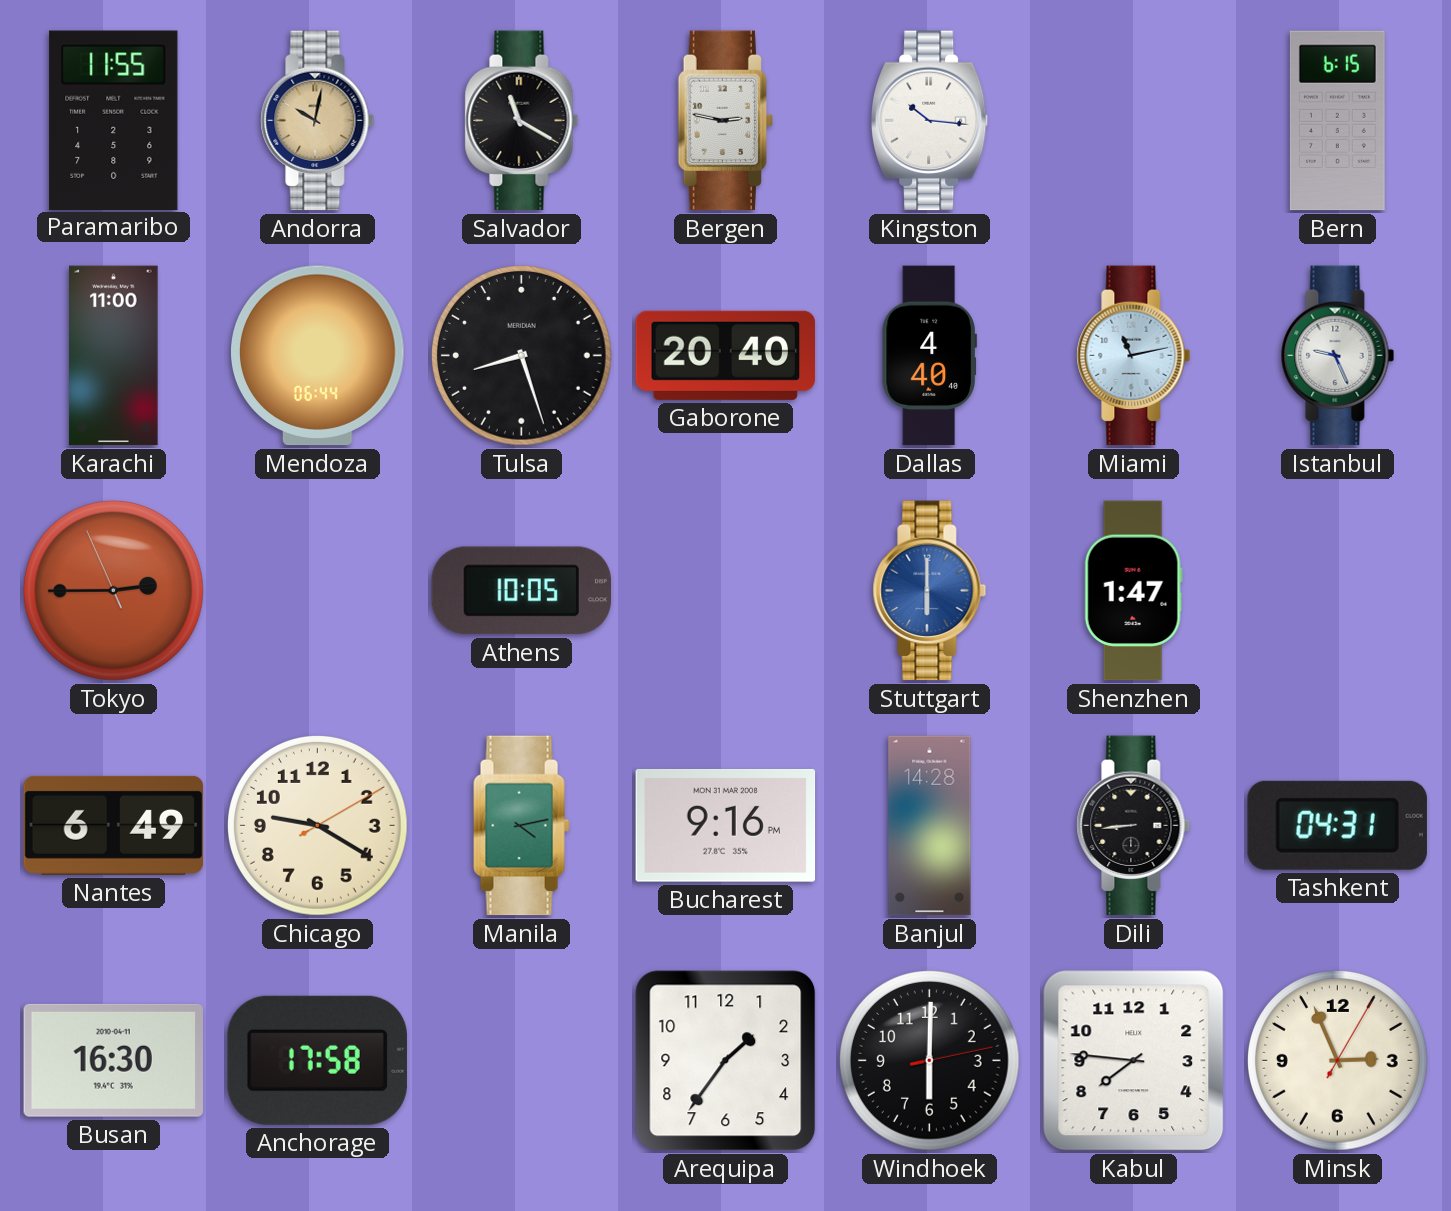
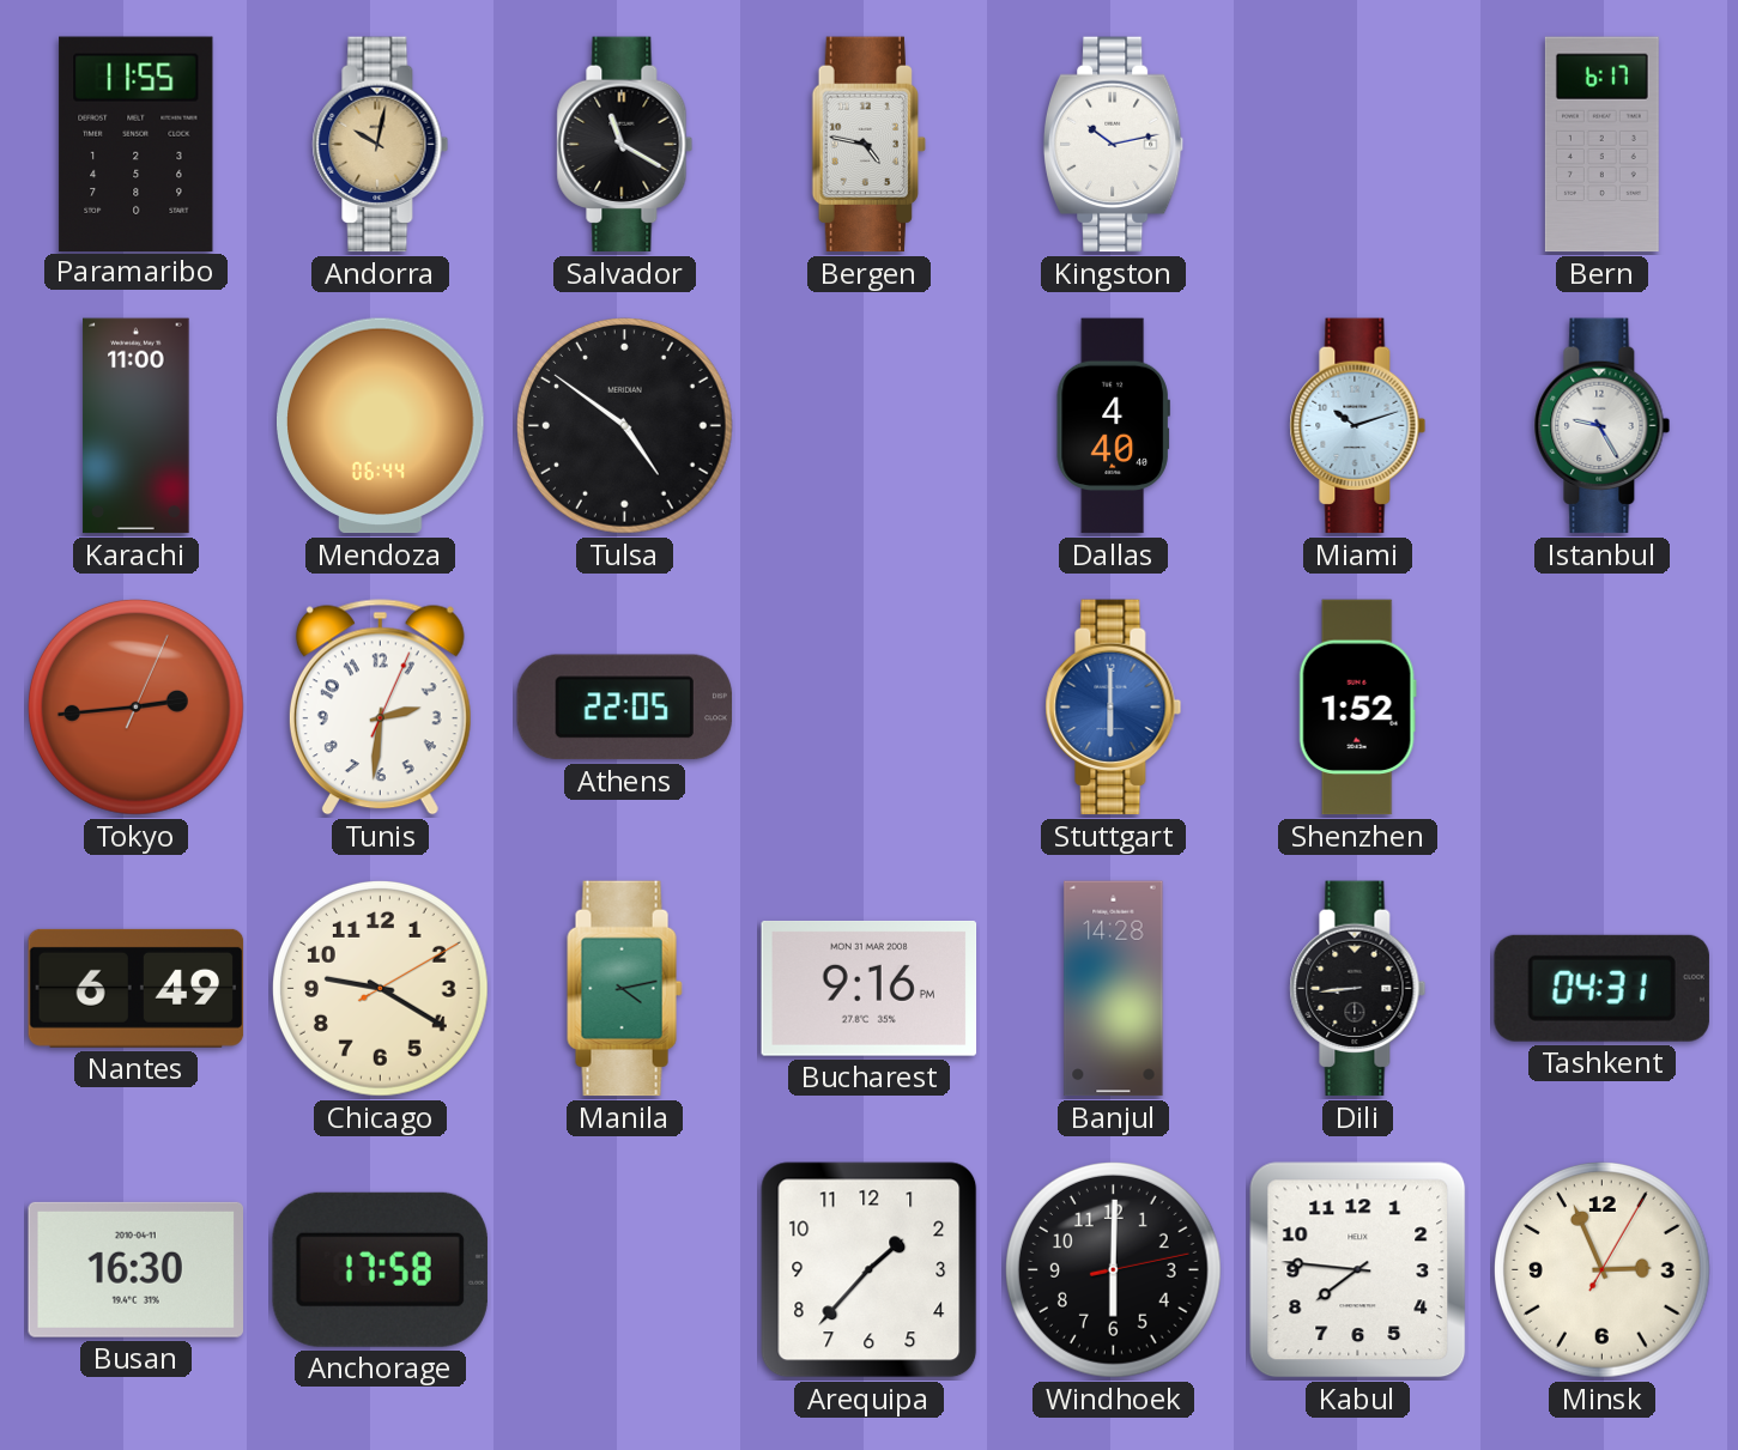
Bergen: 2:47 -> 4:47 (868, 145)
Kingston: 10:16 -> 10:13 (1114, 145)
Bern: 6:15 -> 6:17 (1601, 145)
Tulsa: 8:27 -> 4:51 (625, 426)
Gaborone: 20:40 -> none (726, 355)
Miami: 11:13 -> 10:12 (1358, 426)
Istanbul: 9:26 -> 9:25 (1603, 426)
Tokyo: 2:44:56 -> 2:44:04 (137, 708)
Tunis: none -> 2:31 (380, 708)
Athens: 10:05 -> 22:05 (625, 708)
Shenzhen: 1:47 -> 1:52 (1357, 708)
Arequipa: 1:36 -> 1:37 (870, 1270)
